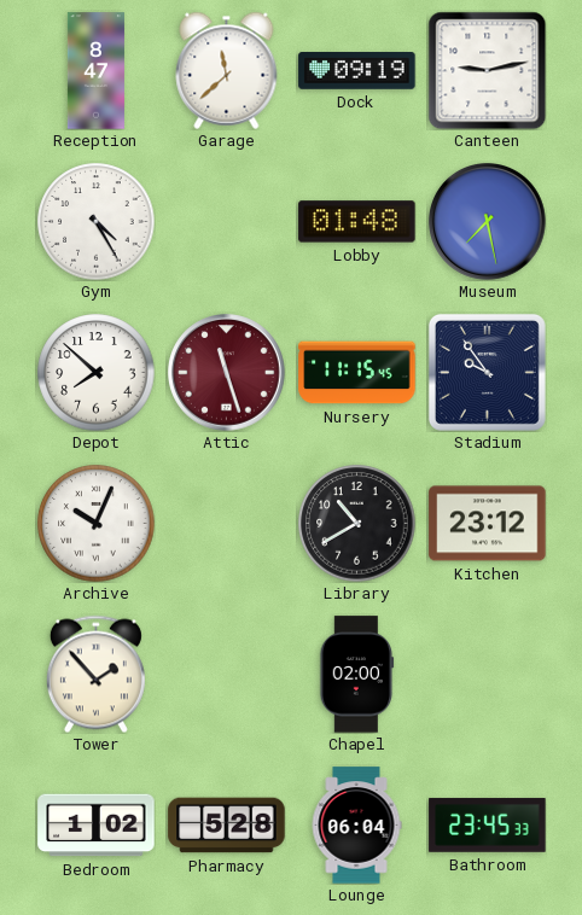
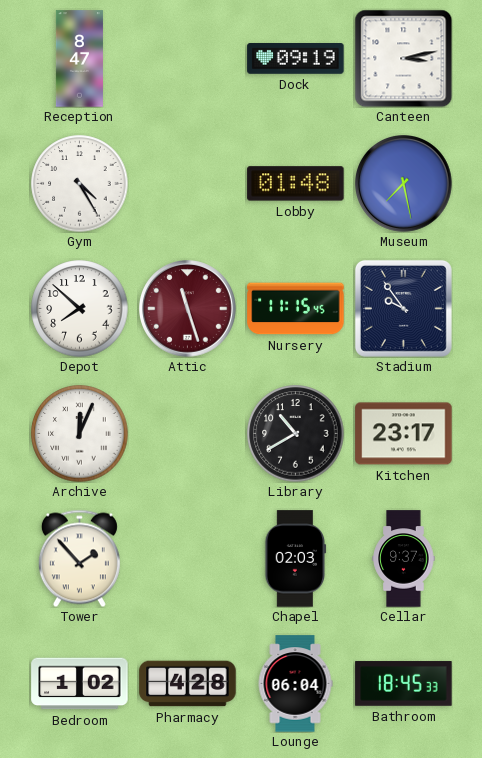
Garage: 11:38 -> none (227, 70)
Canteen: 9:13 -> 3:13 (403, 58)
Archive: 10:04 -> 12:04 (80, 434)
Kitchen: 23:12 -> 23:17 (404, 434)
Chapel: 02:00 -> 02:03 (295, 559)
Cellar: none -> 9:37 (404, 559)
Pharmacy: 5:28 -> 4:28 (188, 684)
Bathroom: 23:45 -> 18:45 (404, 684)
